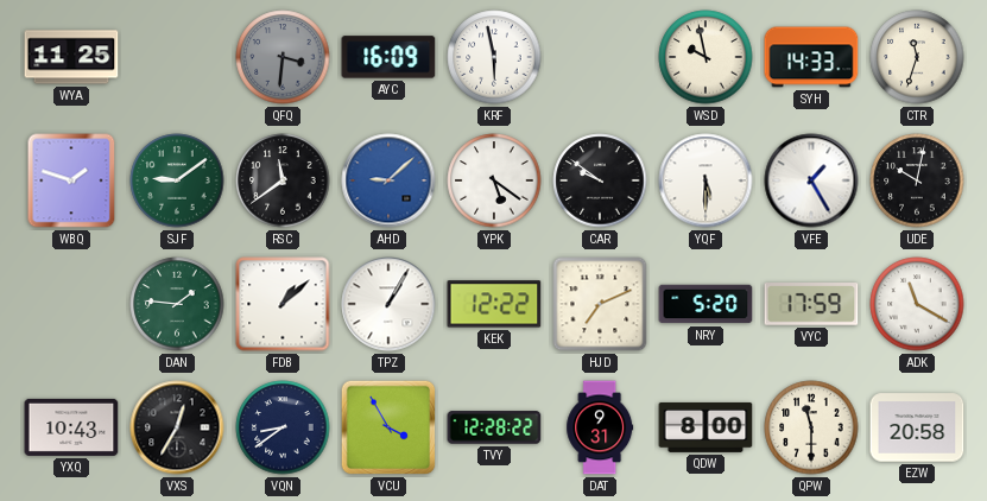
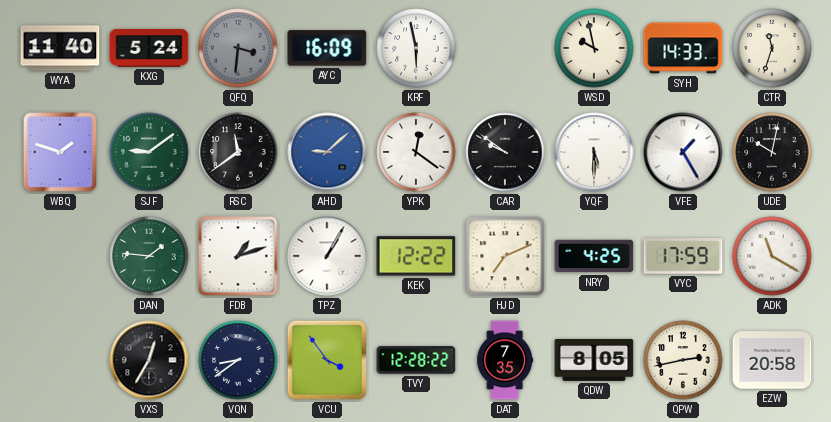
WYA: 11:25 -> 11:40 (60, 48)
KXG: none -> 5:24 (149, 49)
YPK: 5:21 -> 12:21 (416, 152)
FDB: 1:08 -> 1:12 (238, 256)
NRY: 5:20 -> 4:25 (594, 256)
YXQ: 10:43 -> none (71, 427)
VCU: 3:55 -> 3:54 (327, 360)
DAT: 9:31 -> 7:35 (505, 360)
QDW: 8:00 -> 8:05 (594, 360)
QPW: 11:30 -> 2:43 (683, 360)
